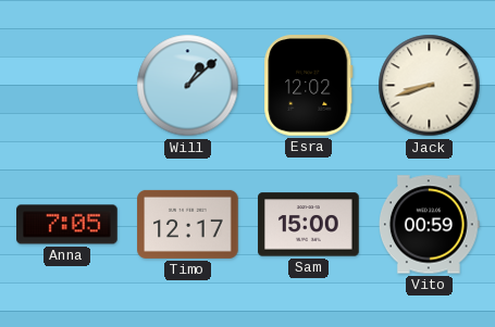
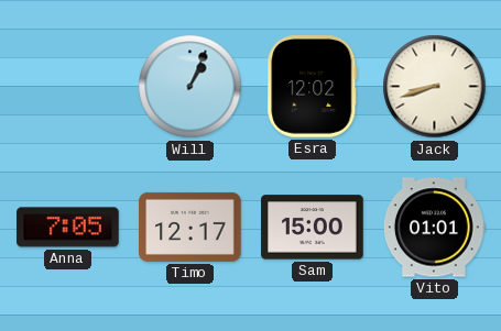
Will: 1:08 -> 1:04 (190, 87)
Vito: 00:59 -> 01:01 (434, 228)
